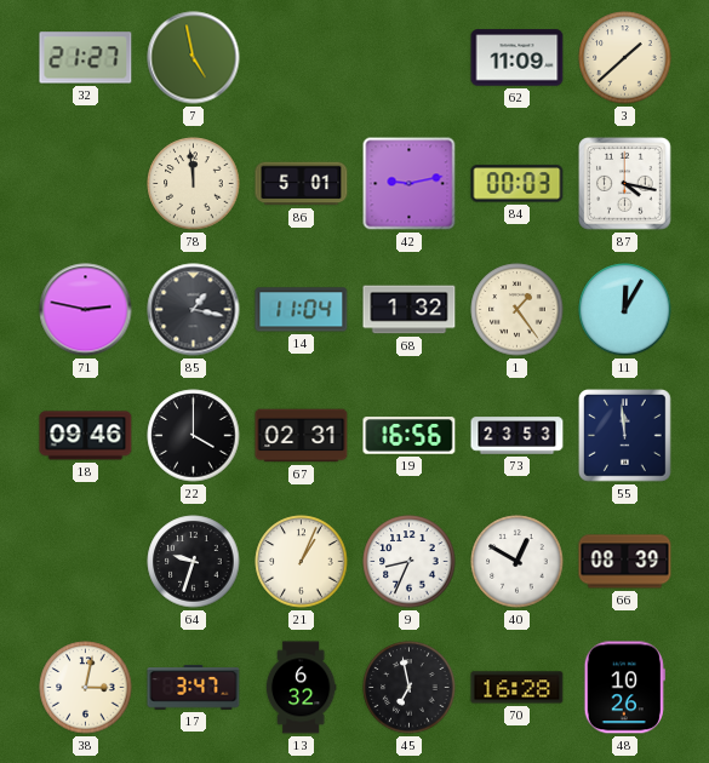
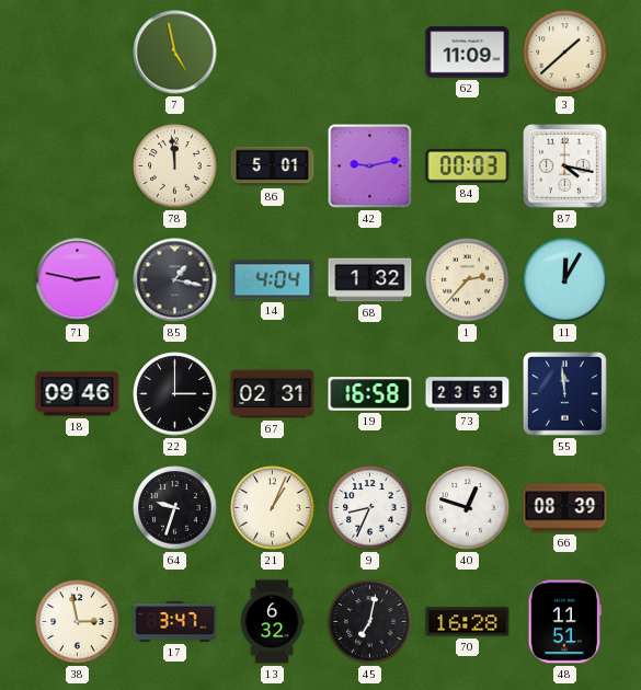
32: 21:27 -> none (86, 58)
14: 11:04 -> 4:04 (273, 280)
1: 1:24 -> 2:37 (468, 280)
22: 4:00 -> 3:00 (175, 394)
19: 16:56 -> 16:58 (370, 394)
40: 12:50 -> 12:48 (468, 508)
38: 3:02 -> 2:58 (78, 622)
45: 6:58 -> 7:02 (370, 622)
48: 10:26 -> 11:51 (564, 622)
